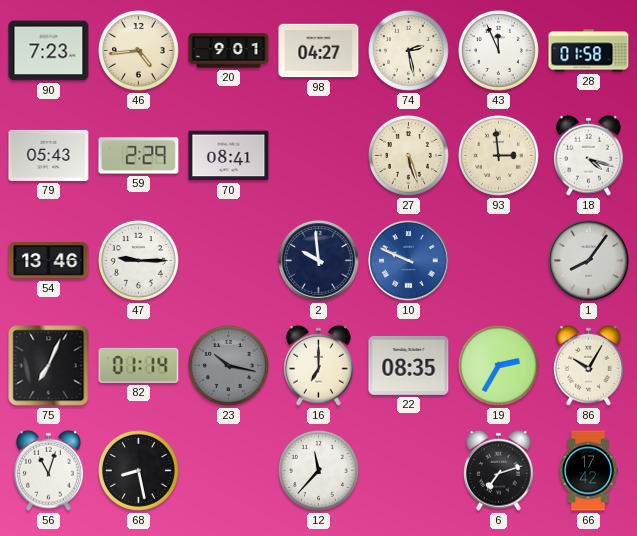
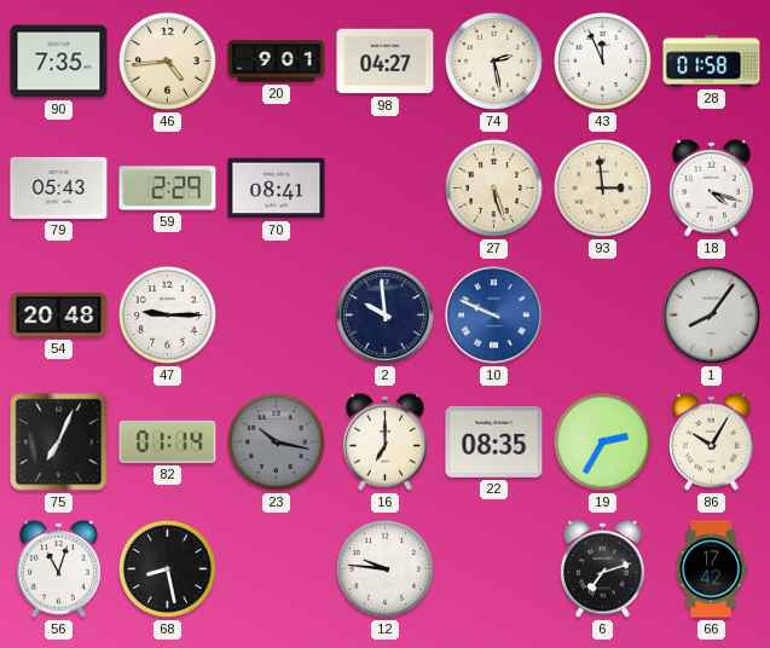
90: 7:23 -> 7:35 (59, 62)
54: 13:46 -> 20:48 (59, 316)
12: 11:37 -> 9:46 (384, 568)
